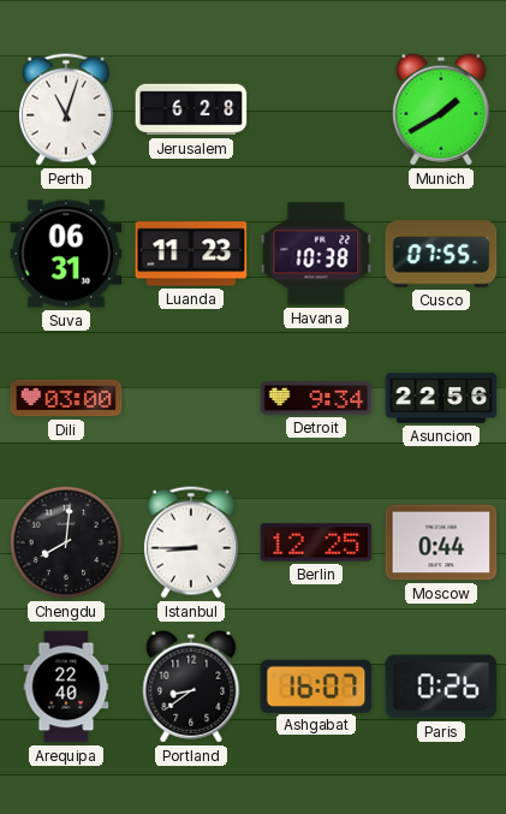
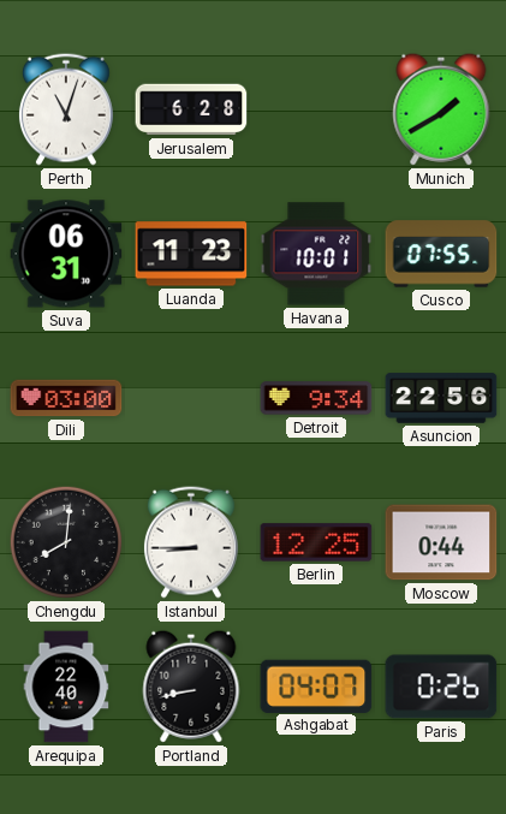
Havana: 10:38 -> 10:01 (316, 254)
Portland: 8:39 -> 8:43 (191, 687)
Ashgabat: 16:07 -> 04:07 (316, 685)
